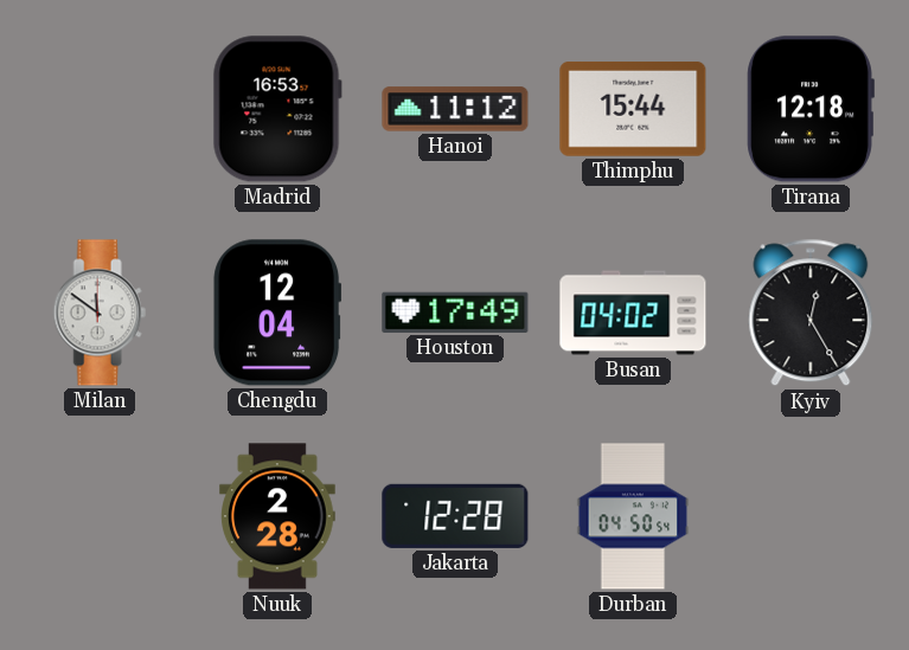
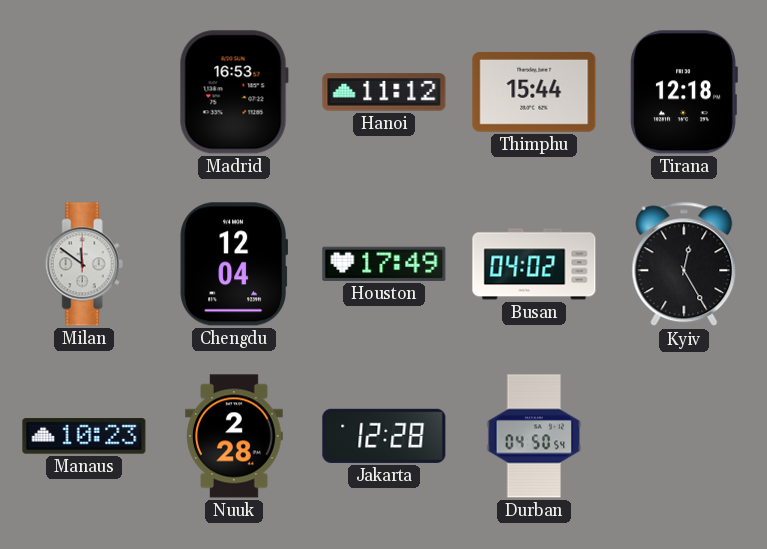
Manaus: none -> 10:23 (84, 436)
